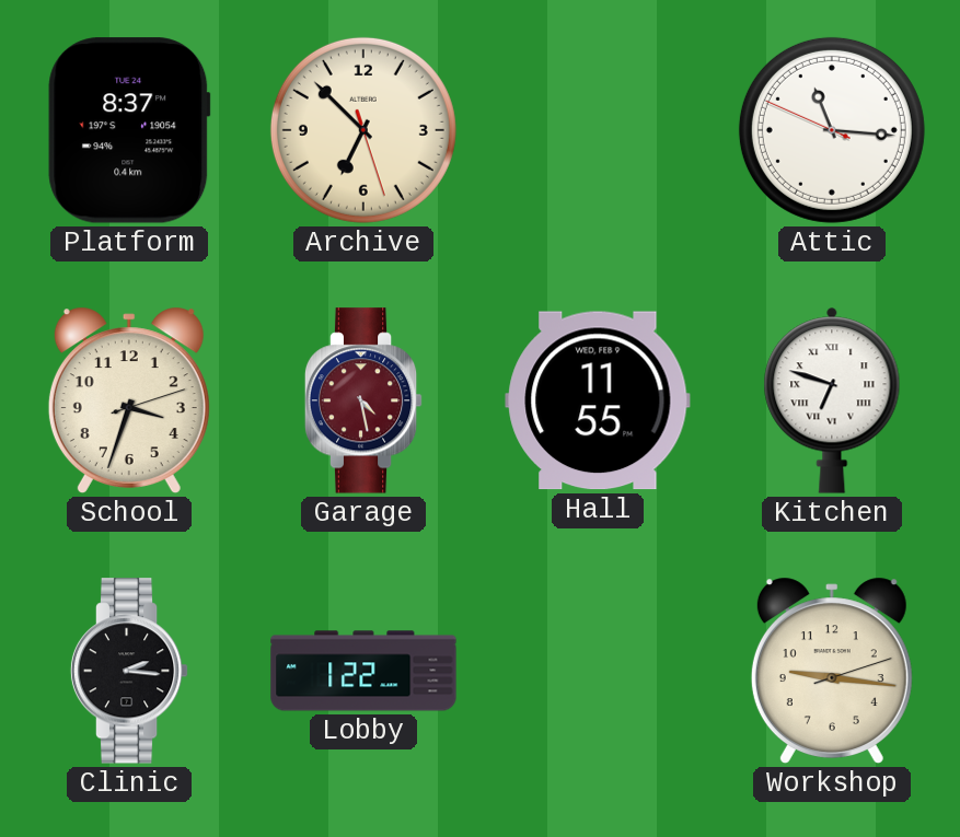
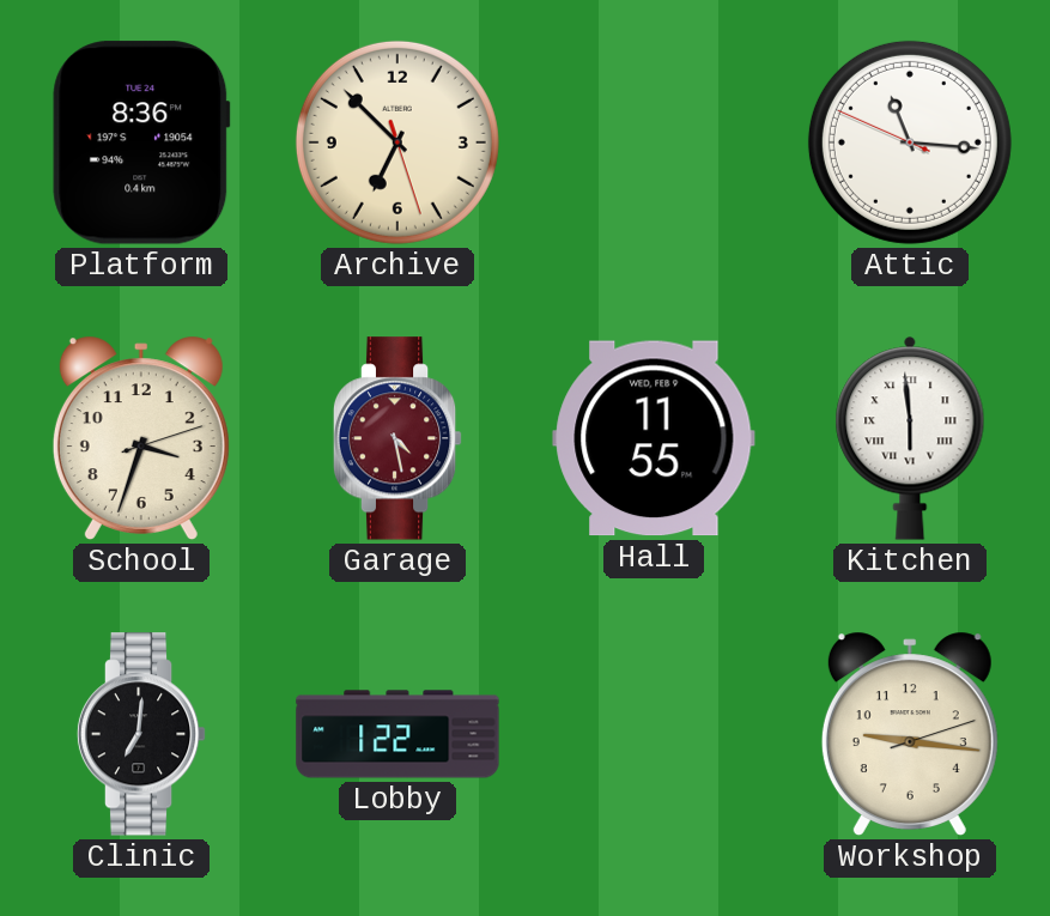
Platform: 8:37 -> 8:36 (141, 142)
Kitchen: 6:48 -> 5:59 (910, 438)
Clinic: 2:16 -> 7:01 (141, 734)
